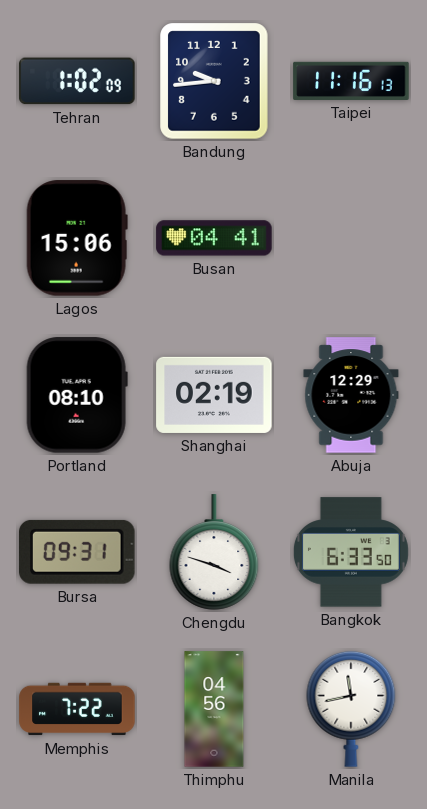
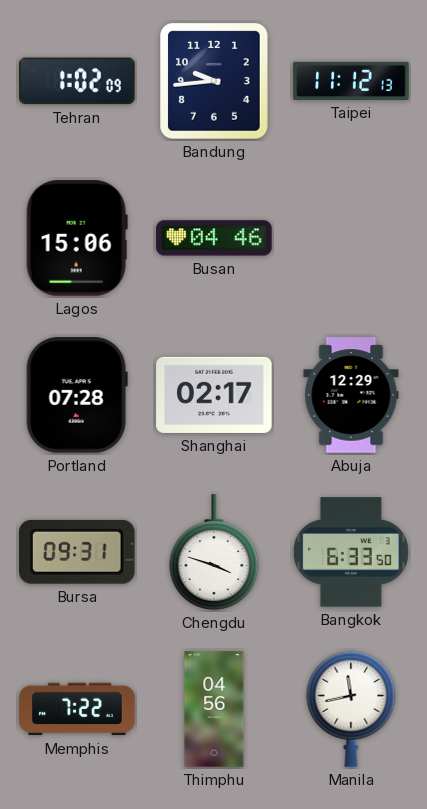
Taipei: 11:16 -> 11:12 (351, 81)
Busan: 04:41 -> 04:46 (214, 238)
Portland: 08:10 -> 07:28 (77, 395)
Shanghai: 02:19 -> 02:17 (214, 395)
